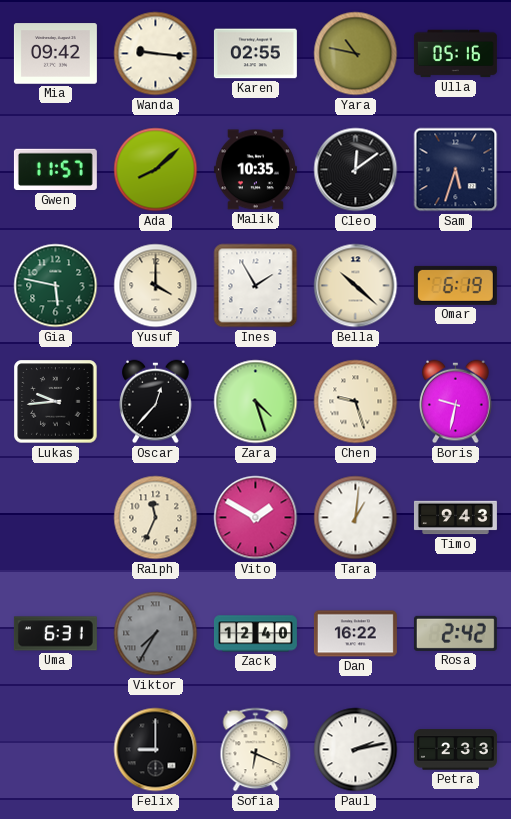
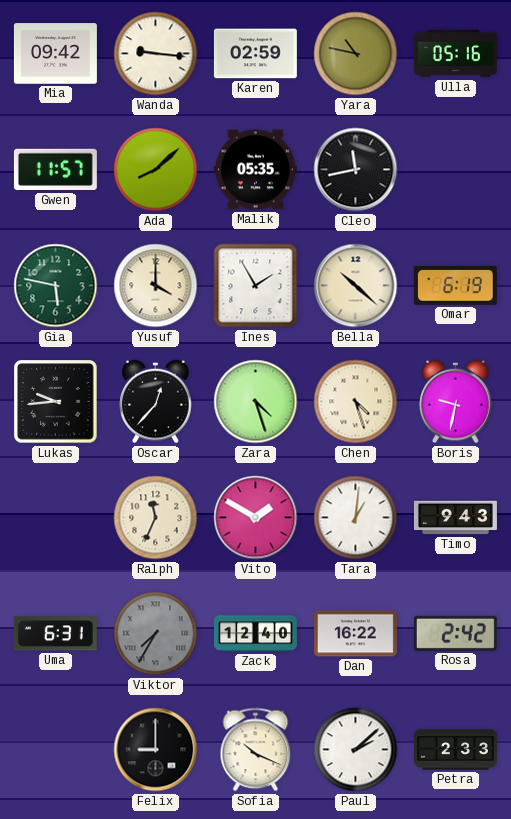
Karen: 02:55 -> 02:59 (255, 54)
Malik: 10:35 -> 05:35 (255, 170)
Cleo: 12:09 -> 11:43 (356, 170)
Sam: 5:33 -> none (456, 170)
Chen: 9:27 -> 4:27 (356, 402)
Sofia: 6:19 -> 10:19 (256, 750)
Paul: 2:13 -> 2:08 (356, 750)
